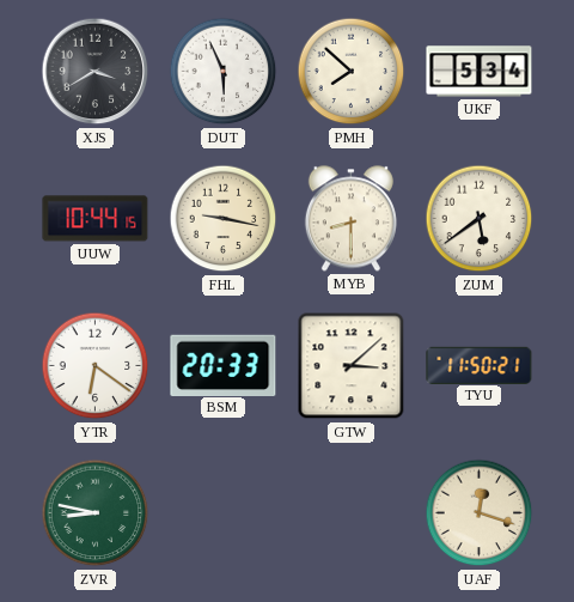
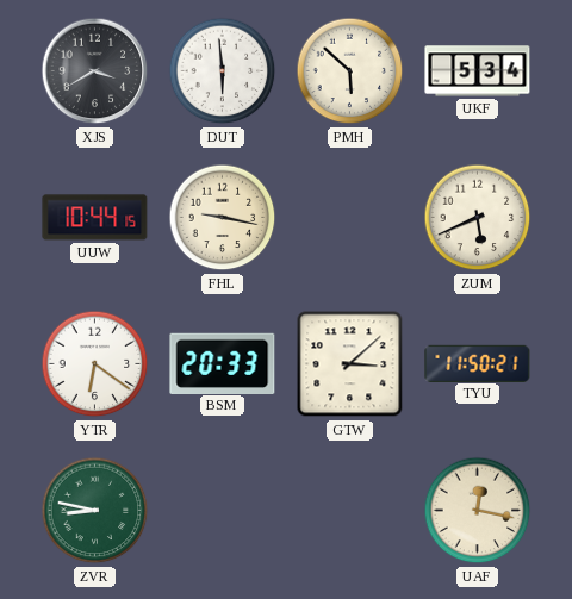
DUT: 5:56 -> 5:59 (223, 71)
PMH: 7:52 -> 5:52 (350, 71)
MYB: 8:30 -> none (350, 219)
ZUM: 5:39 -> 5:41 (478, 218)
UAF: 12:18 -> 12:17 (478, 511)
